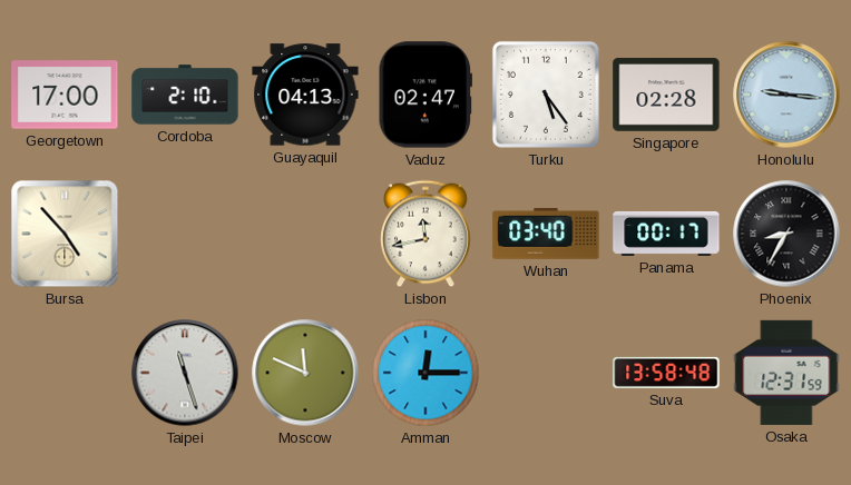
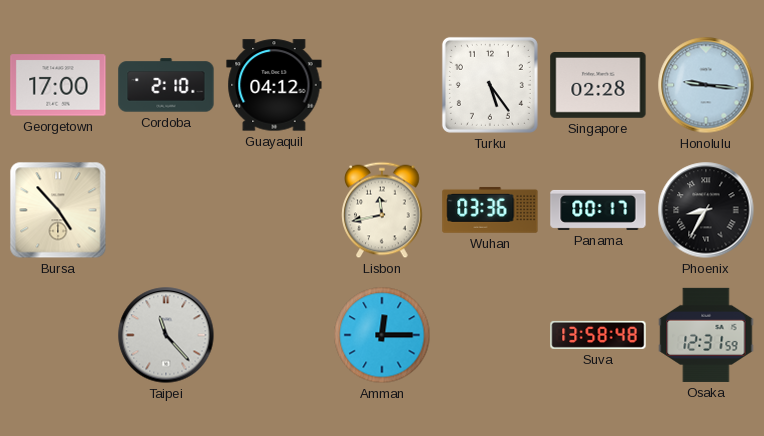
Guayaquil: 04:13 -> 04:12 (274, 85)
Vaduz: 02:47 -> none (424, 95)
Wuhan: 03:40 -> 03:36 (490, 210)
Taipei: 11:27 -> 11:23 (166, 335)
Moscow: 11:49 -> none (305, 373)
